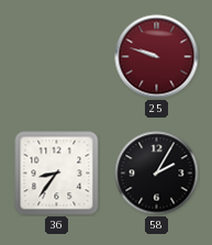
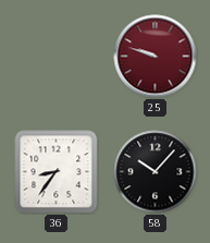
58: 2:05 -> 10:07 (156, 172)
